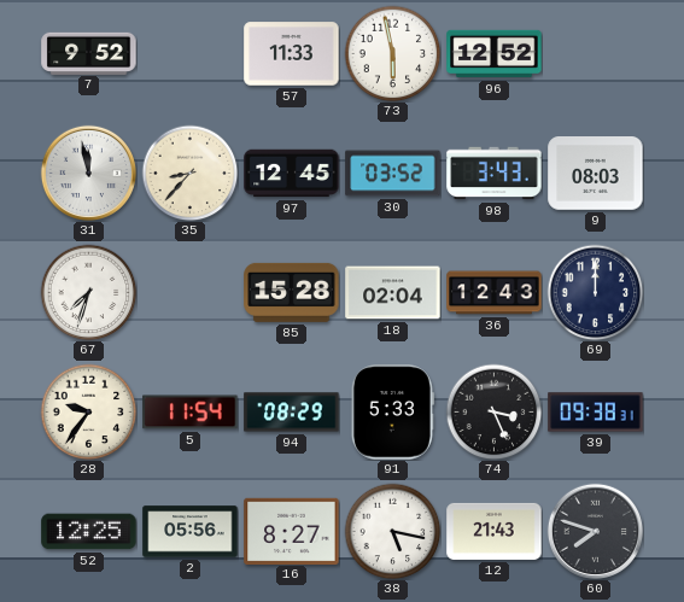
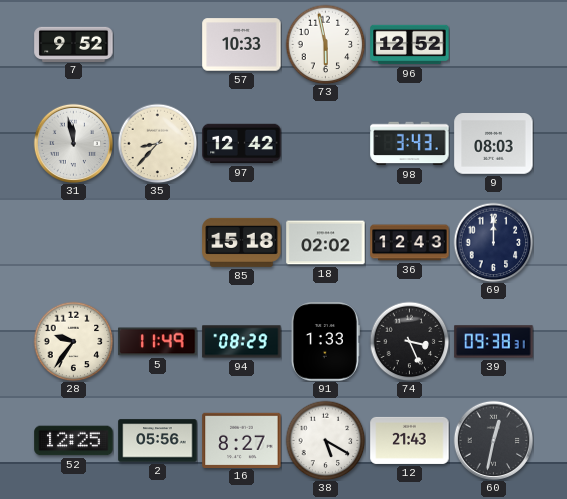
57: 11:33 -> 10:33 (242, 45)
97: 12:45 -> 12:42 (242, 144)
30: 03:52 -> none (393, 174)
67: 7:33 -> none (88, 292)
85: 15:28 -> 15:18 (242, 242)
18: 02:04 -> 02:02 (326, 243)
5: 11:54 -> 11:49 (158, 342)
91: 5:33 -> 1:33 (325, 342)
38: 5:17 -> 5:20 (325, 440)
60: 7:48 -> 12:32 (493, 440)
